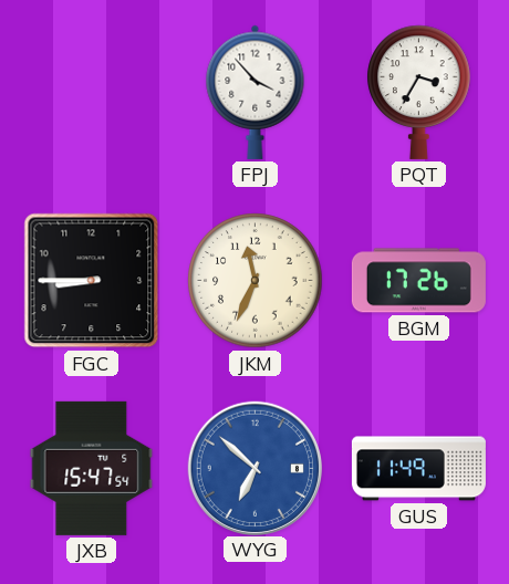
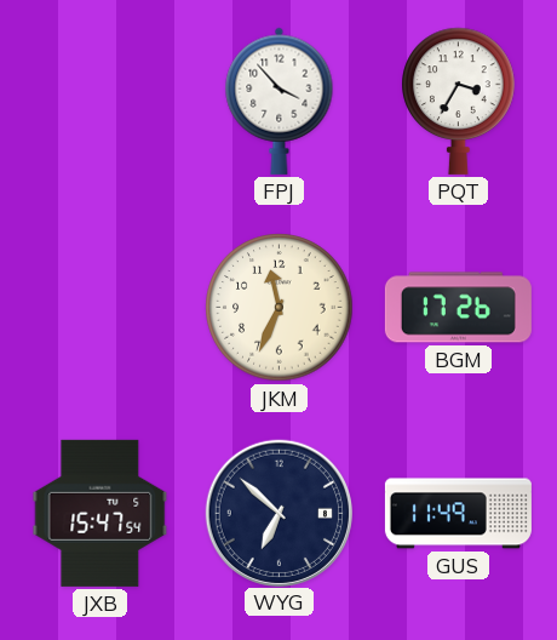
FGC: 8:45 -> none (92, 281)
WYG dial: blue -> navy (278, 513)
